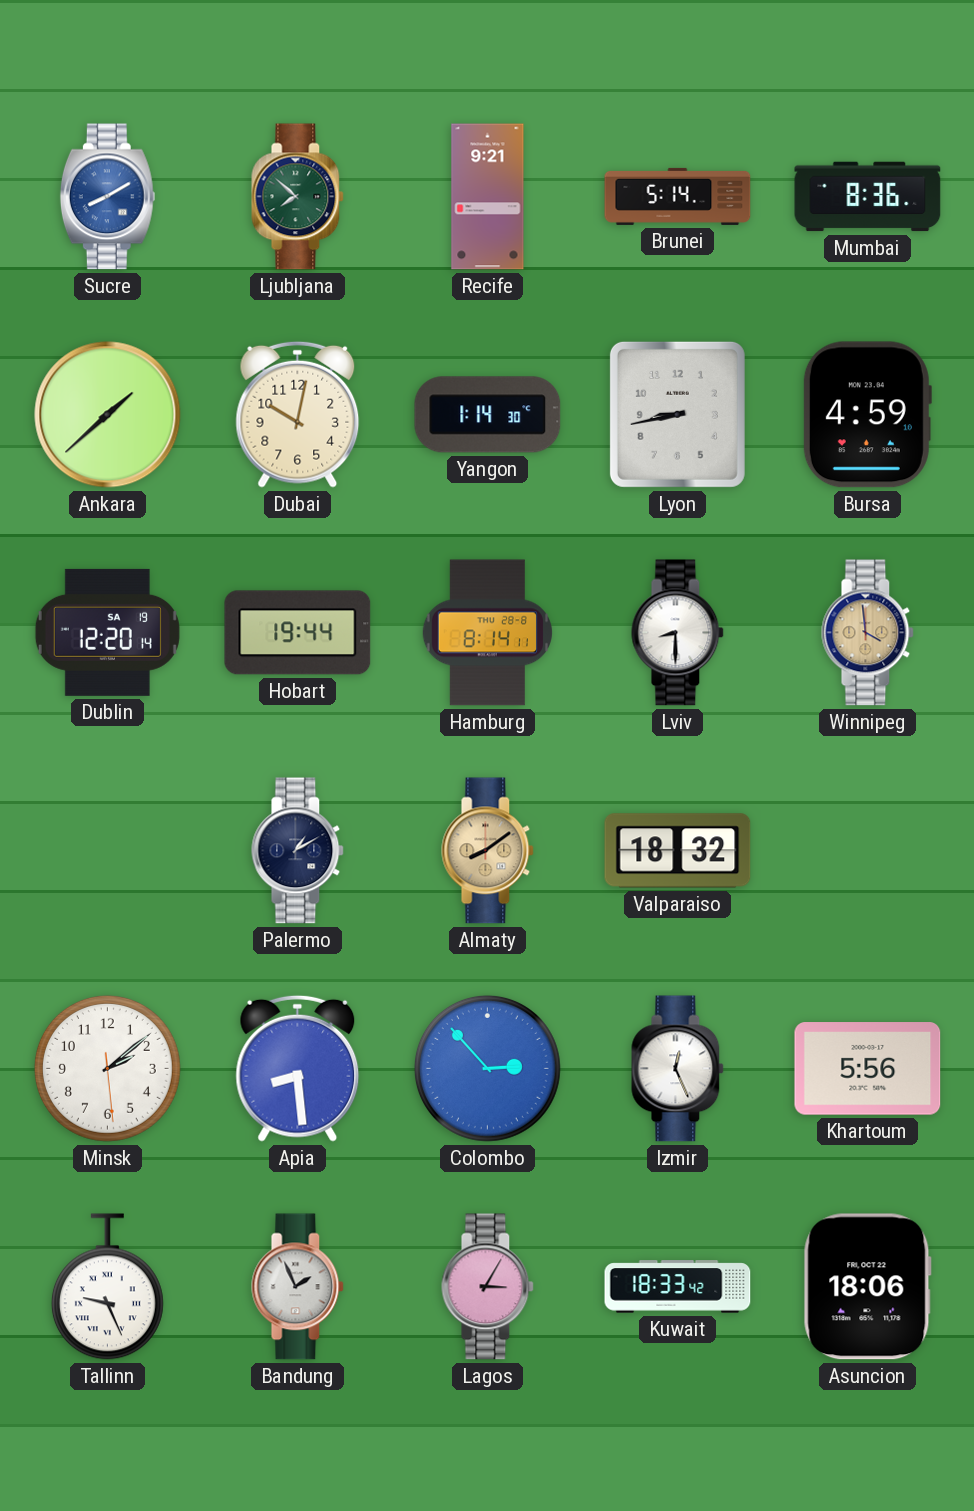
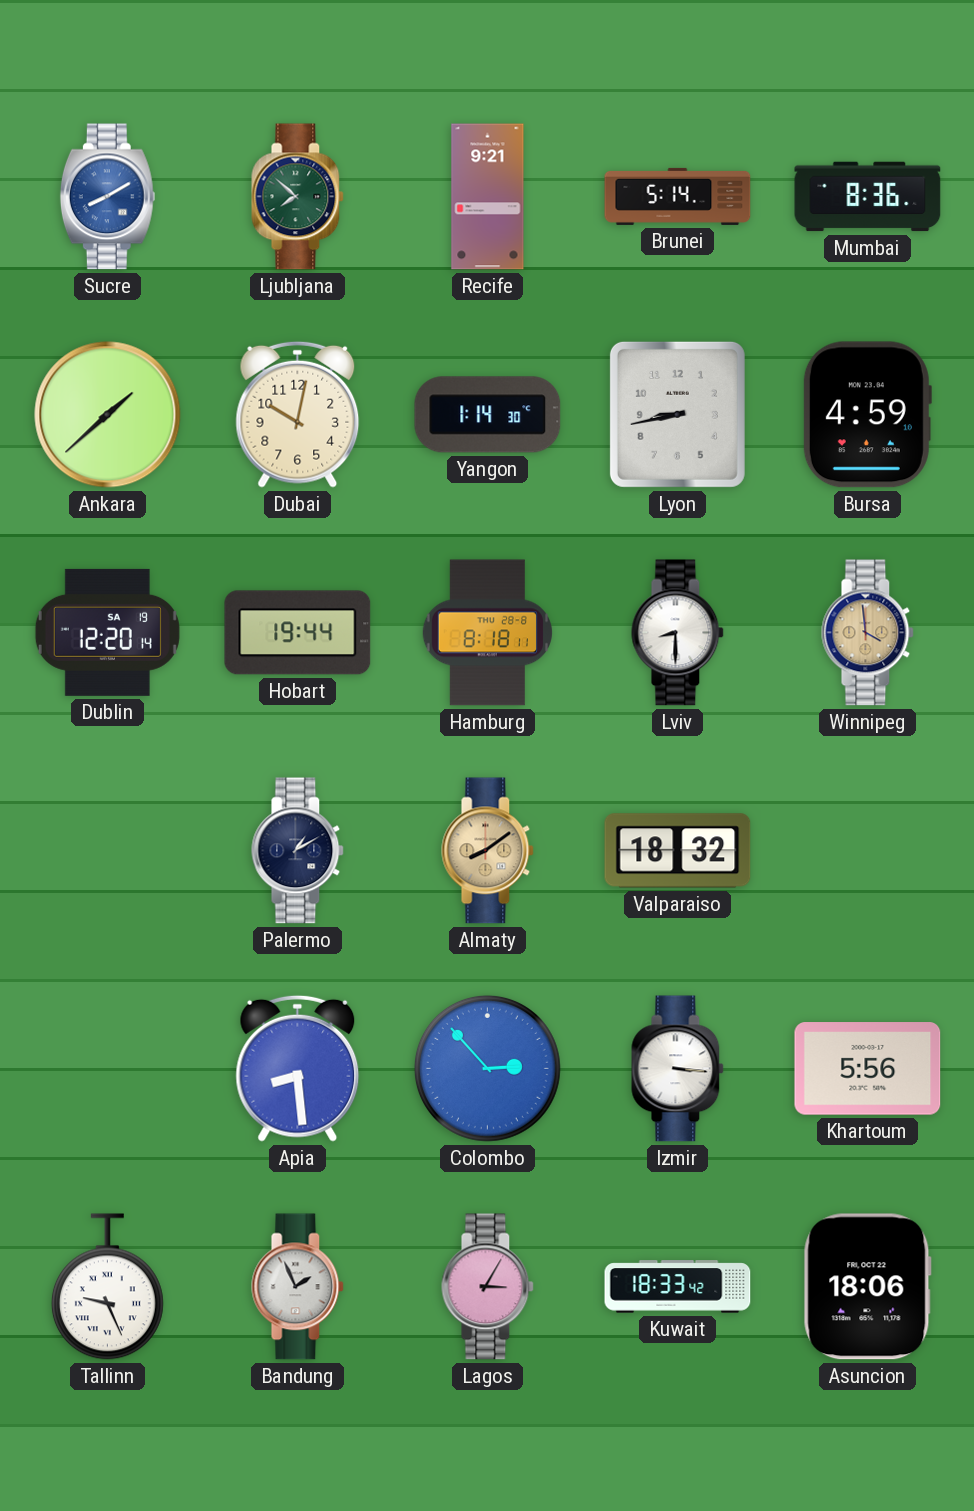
Hamburg: 8:14 -> 8:18 (487, 633)
Minsk: 2:08 -> none (107, 1068)
Izmir: 12:26 -> 3:16 (678, 1069)
